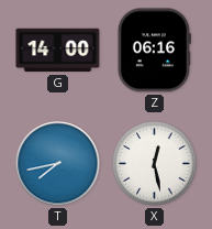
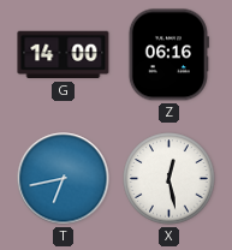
T: 7:43 -> 6:43 (64, 179)
